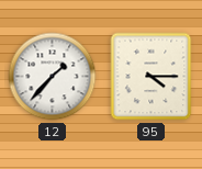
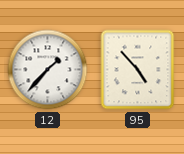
95: 4:15 -> 4:53 (138, 70)
